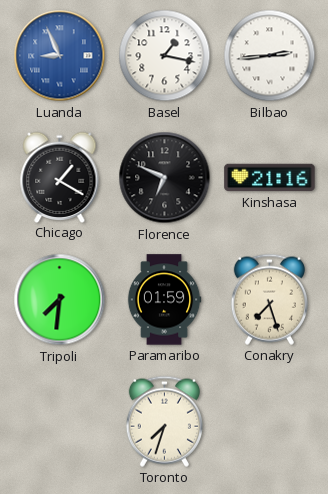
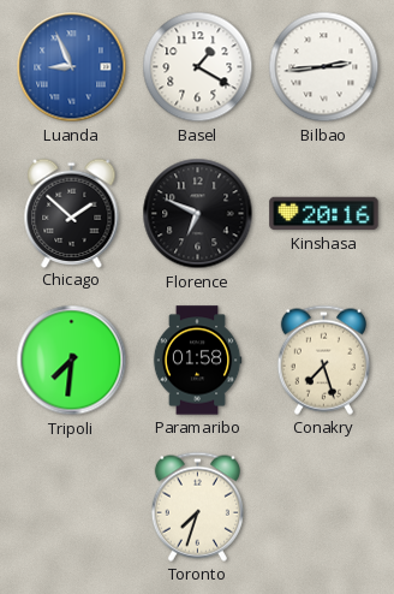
Basel: 1:17 -> 1:20 (198, 67)
Chicago: 1:20 -> 1:52 (72, 213)
Kinshasa: 21:16 -> 20:16 (324, 214)
Paramaribo: 01:59 -> 01:58 (197, 361)
